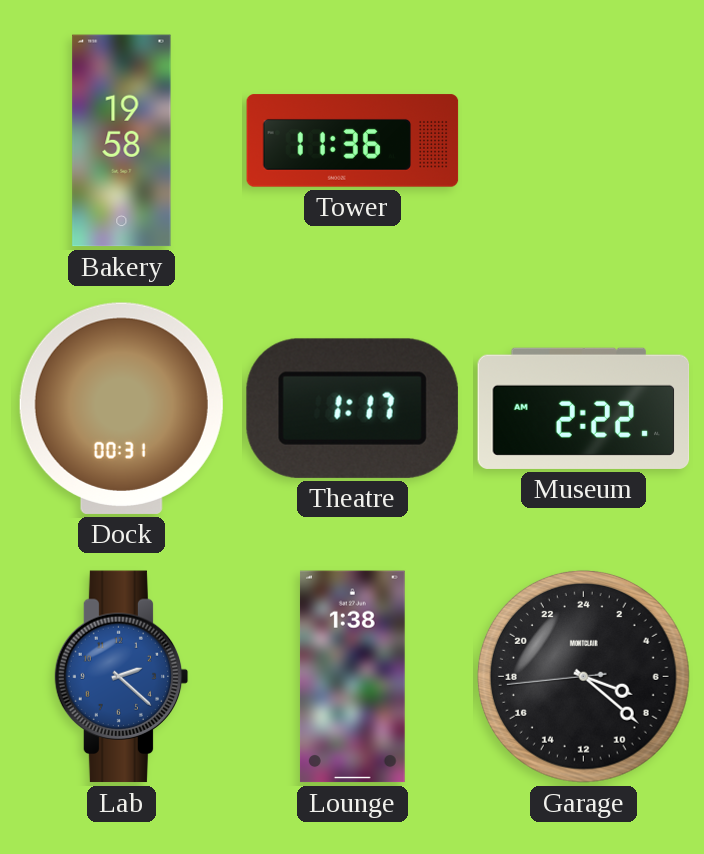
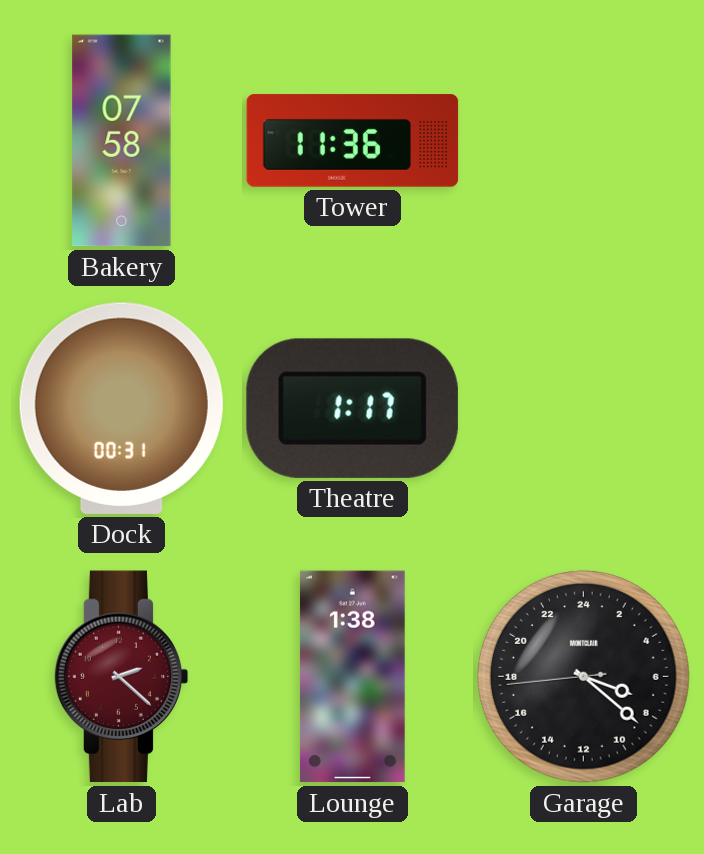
Bakery: 19:58 -> 07:58 (122, 141)
Museum: 2:22 -> none (584, 408)
Lab dial: blue -> burgundy (122, 677)
